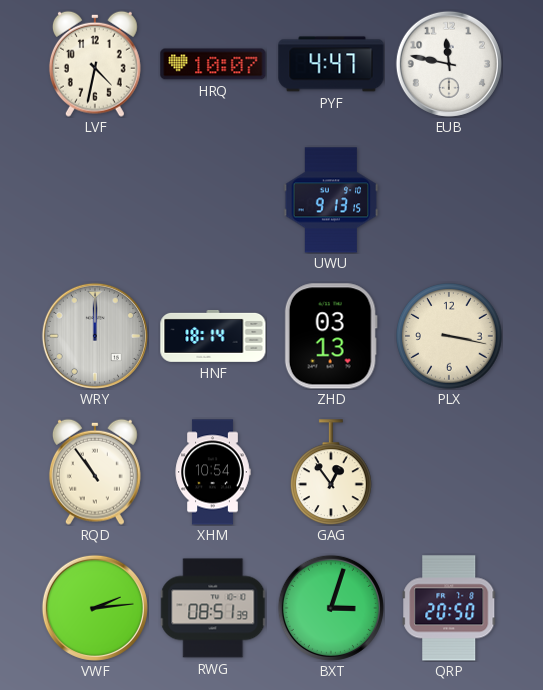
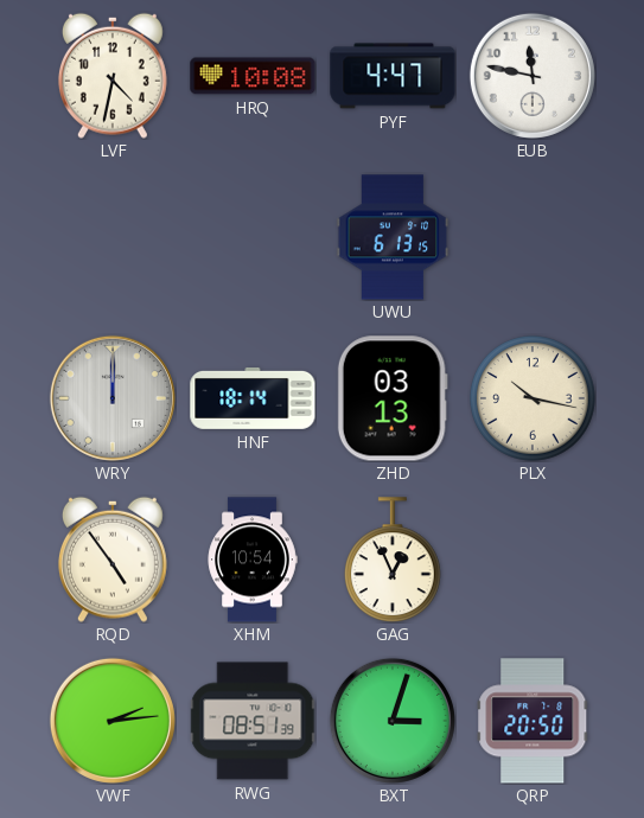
HRQ: 10:07 -> 10:08 (253, 76)
UWU: 9:13 -> 6:13 (393, 237)
PLX: 3:17 -> 10:17 (534, 400)
RQD: 10:54 -> 4:54 (113, 560)
GAG: 12:54 -> 12:56 (393, 560)
